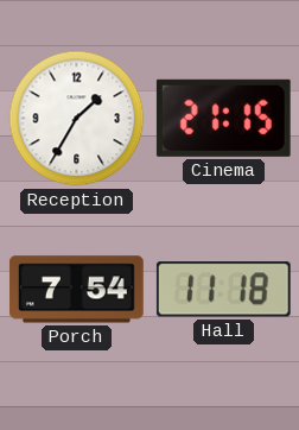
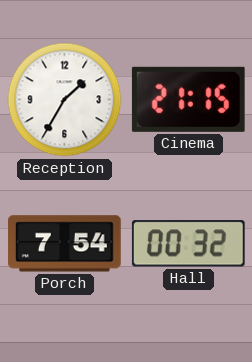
Hall: 11:18 -> 00:32 (188, 244)
